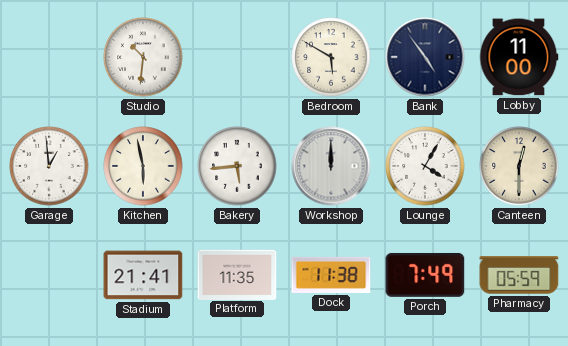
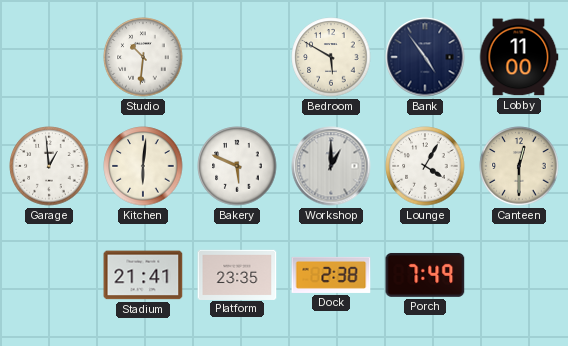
Kitchen: 5:58 -> 6:01 (143, 166)
Bakery: 5:44 -> 5:49 (237, 166)
Workshop: 12:00 -> 1:00 (331, 166)
Platform: 11:35 -> 23:35 (237, 274)
Dock: 11:38 -> 2:38 (331, 275)
Pharmacy: 05:59 -> none (519, 275)
